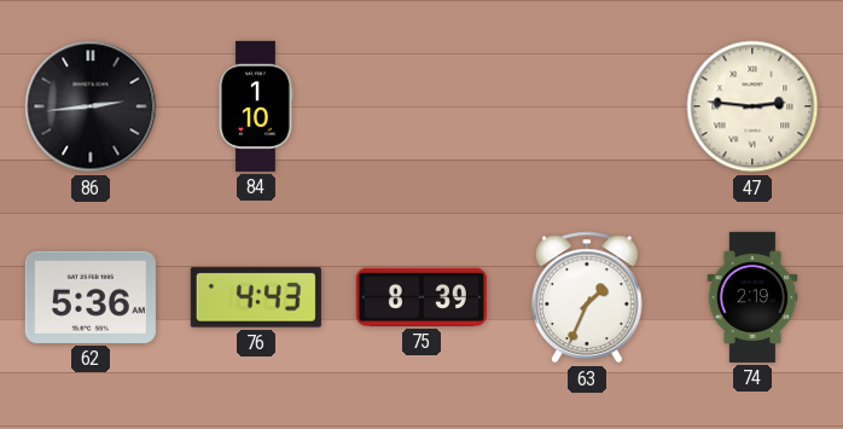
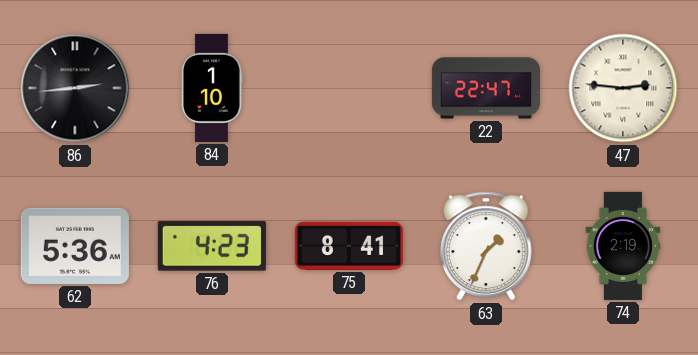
22: none -> 22:47 (486, 88)
76: 4:43 -> 4:23 (212, 246)
75: 8:39 -> 8:41 (349, 246)
